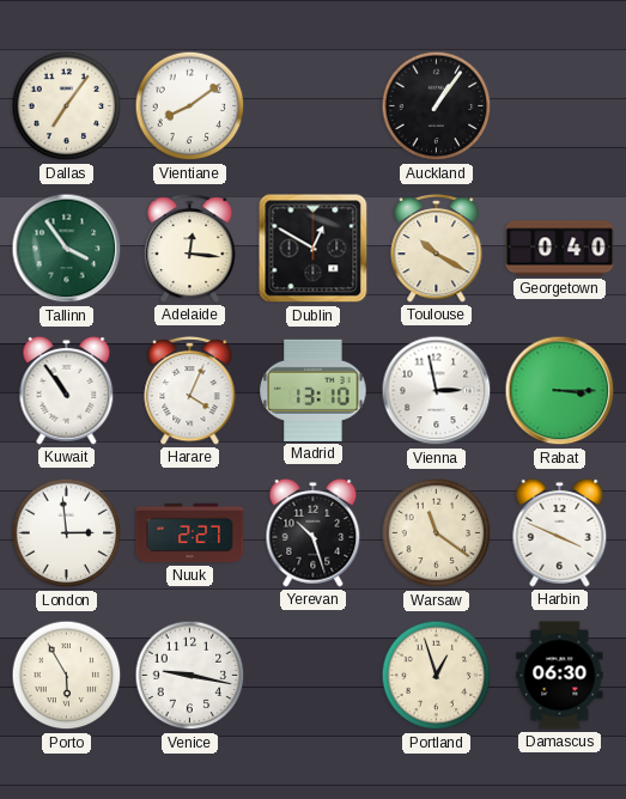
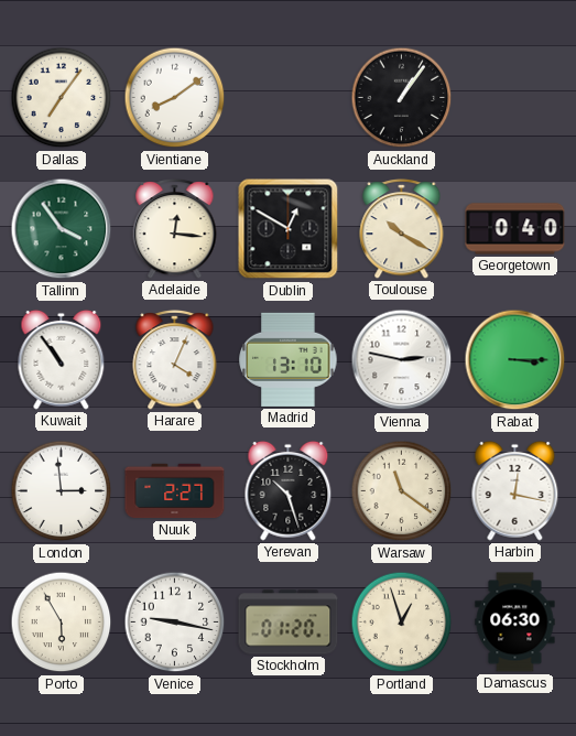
Vienna: 2:58 -> 2:47 (402, 360)
Harbin: 3:49 -> 12:17 (515, 490)
Stockholm: none -> 01:20 (289, 623)
